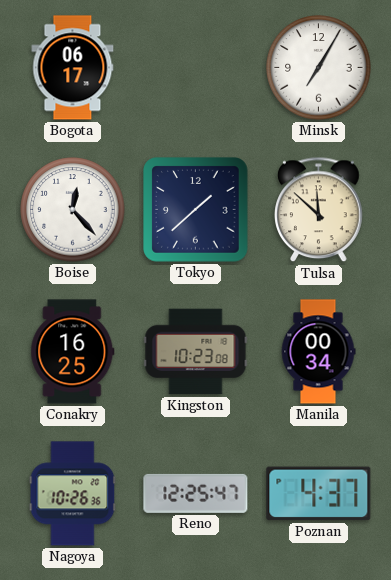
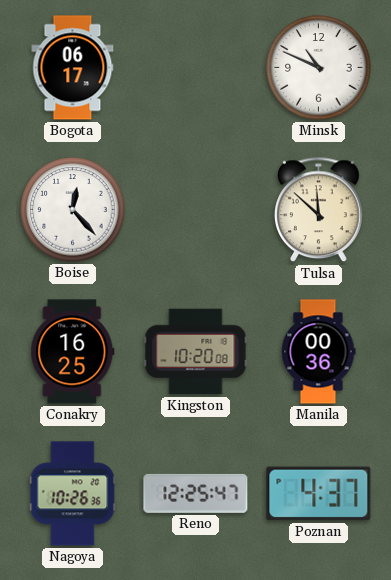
Minsk: 7:05 -> 10:49 (319, 68)
Tokyo: 1:38 -> none (196, 210)
Kingston: 10:23 -> 10:20 (196, 352)
Manila: 00:34 -> 00:36 (318, 352)
